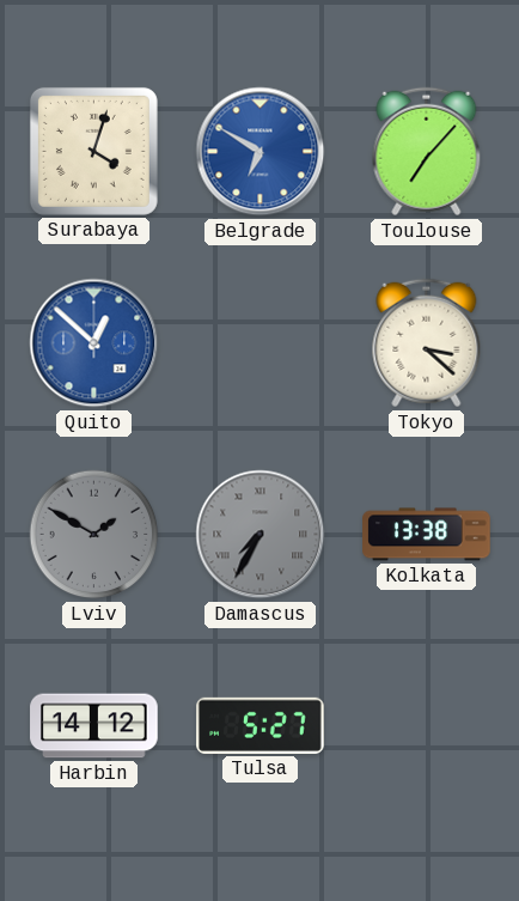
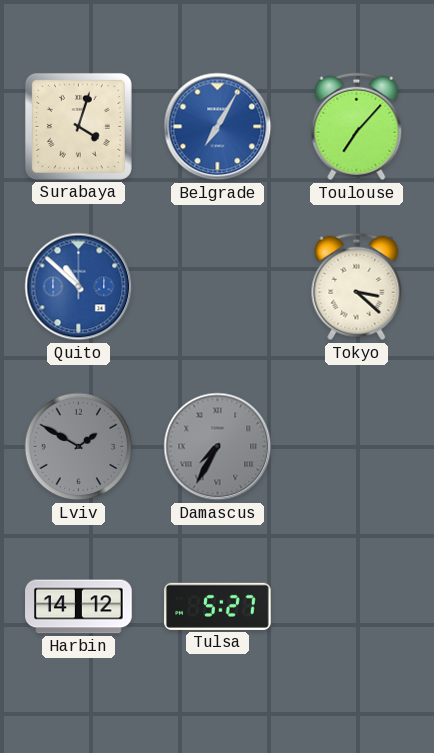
Belgrade: 6:50 -> 7:05 (218, 127)
Quito: 12:52 -> 10:52 (79, 287)
Kolkata: 13:38 -> none (427, 535)
